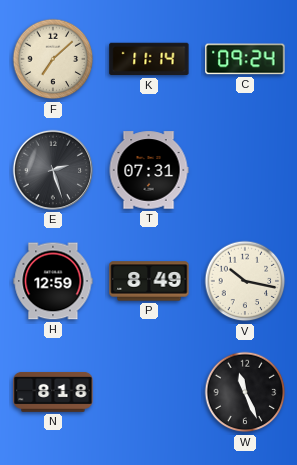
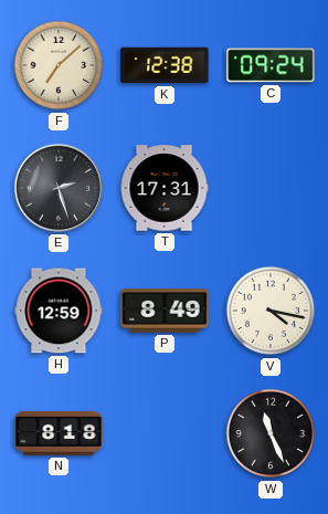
K: 11:14 -> 12:38 (165, 65)
T: 07:31 -> 17:31 (165, 188)
V: 10:17 -> 4:17 (271, 311)
